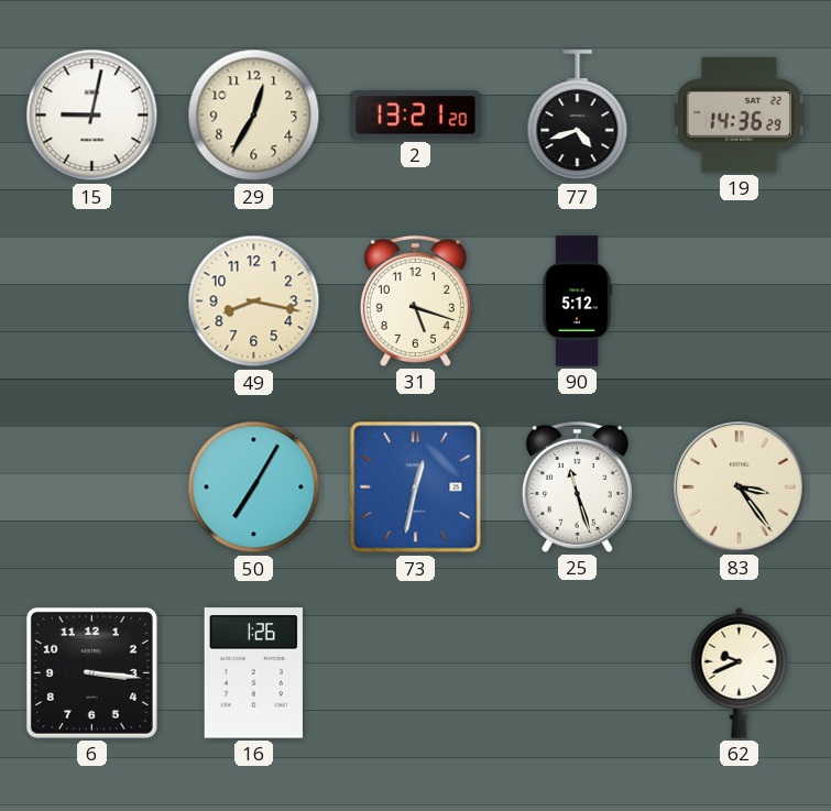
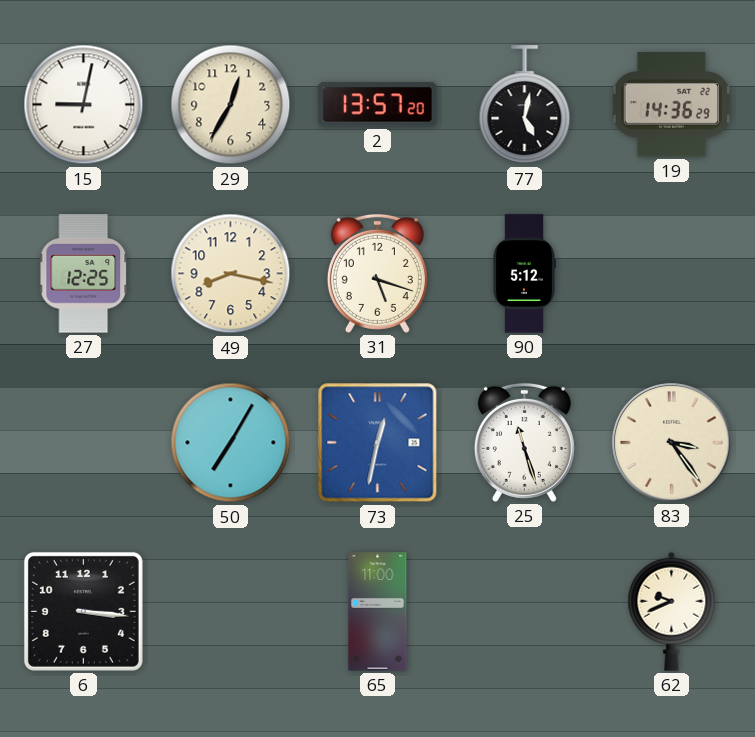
2: 13:21 -> 13:57 (378, 105)
77: 4:42 -> 5:02 (525, 105)
27: none -> 12:25 (84, 274)
16: 1:26 -> none (253, 673)
65: none -> 11:00 (378, 612)
